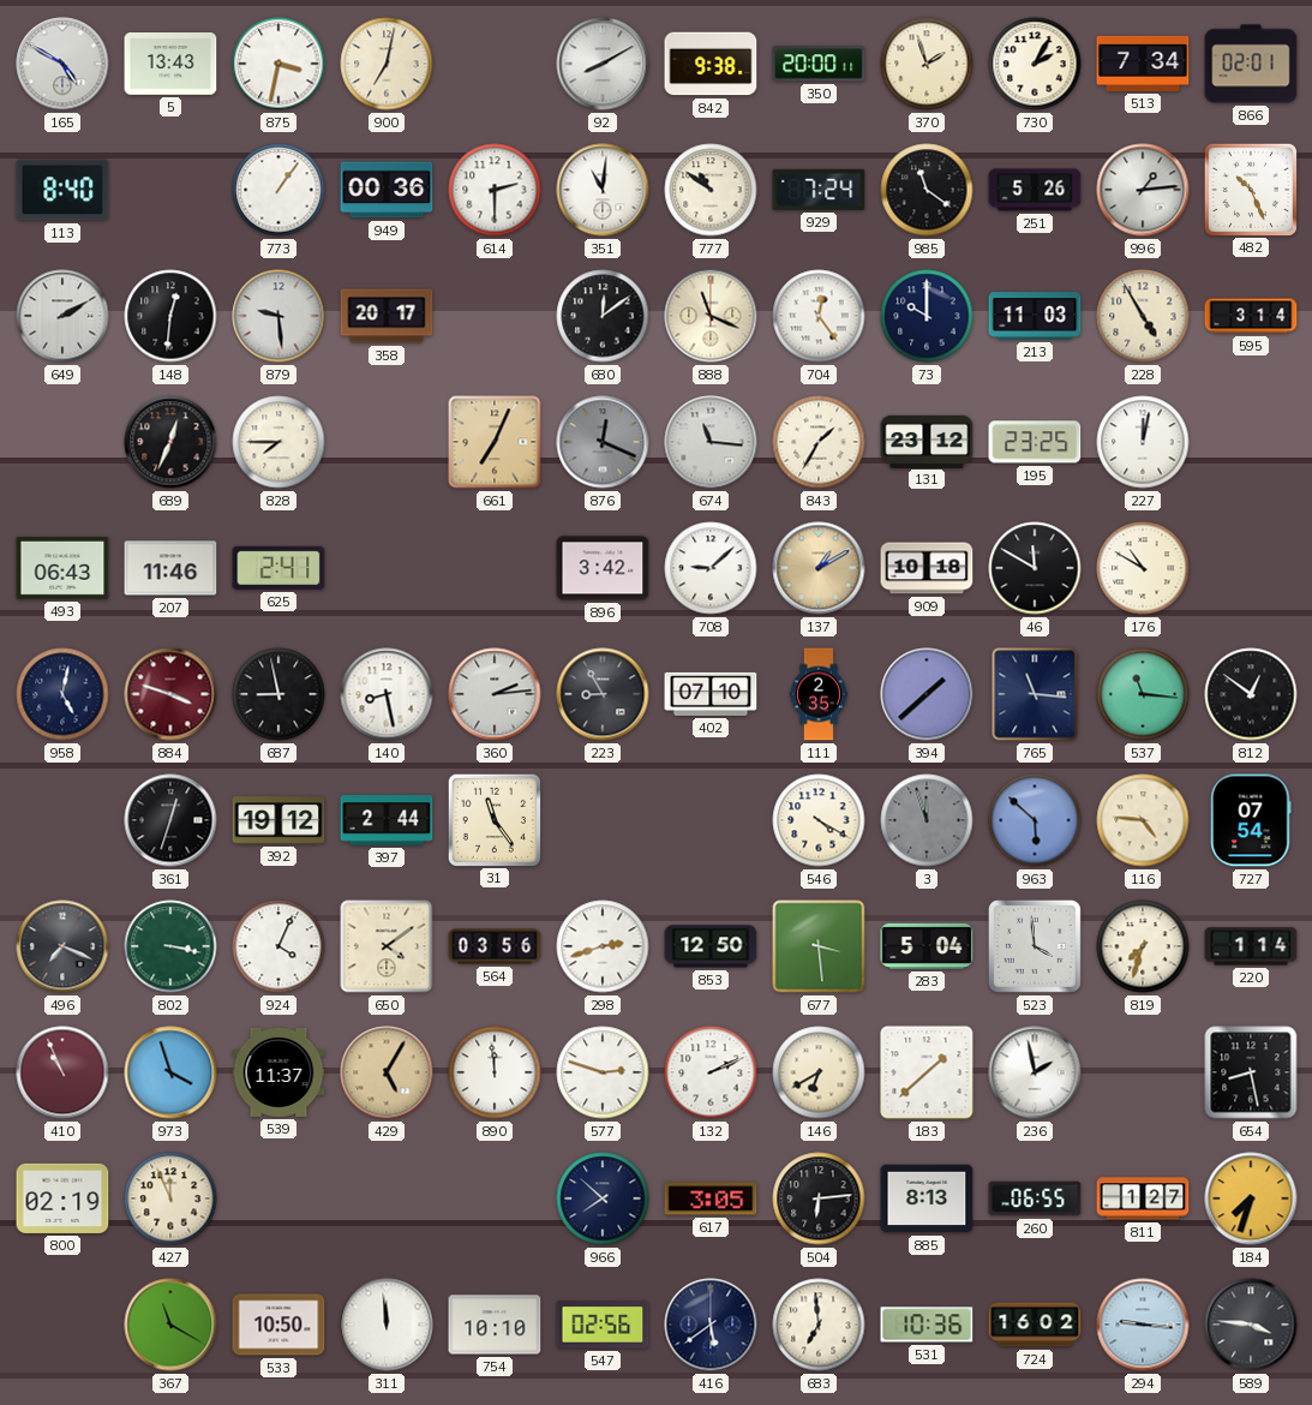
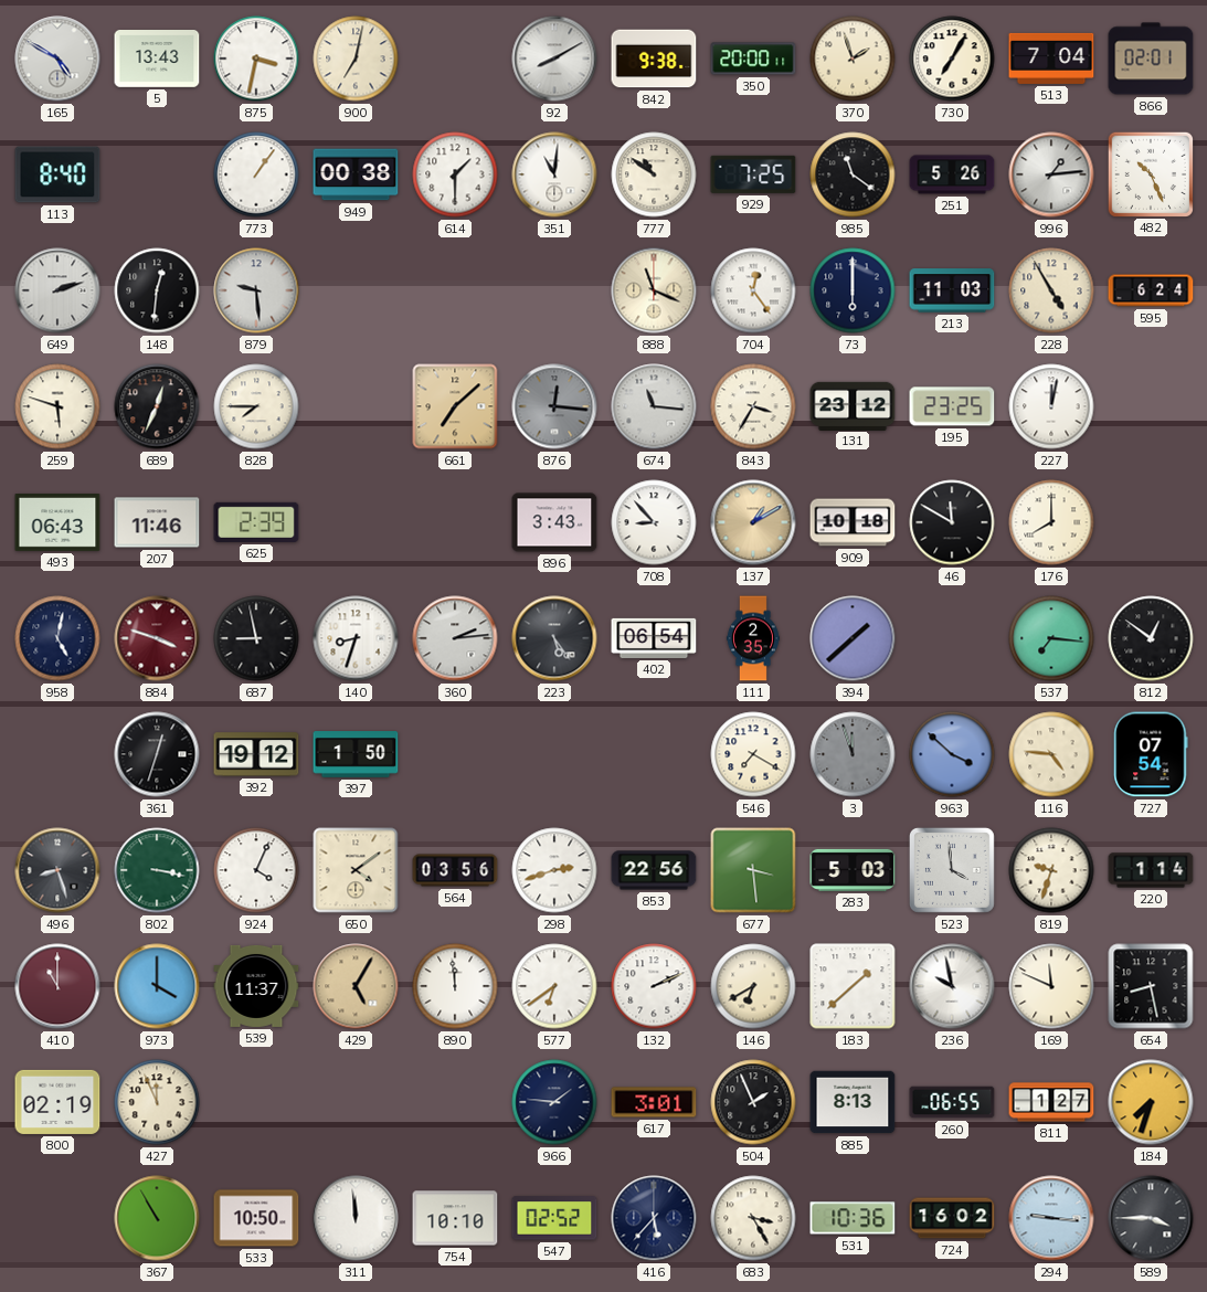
730: 2:05 -> 7:05 (952, 59)
513: 7:34 -> 7:04 (1051, 59)
949: 00:36 -> 00:38 (356, 174)
614: 2:30 -> 1:30 (455, 174)
929: 7:24 -> 7:25 (753, 174)
649: 2:10 -> 2:12 (57, 290)
358: 20:17 -> none (387, 316)
680: 12:09 -> none (603, 316)
73: 10:00 -> 6:00 (853, 290)
595: 3:14 -> 6:24 (1151, 290)
259: none -> 5:48 (57, 406)
661: 7:04 -> 7:08 (455, 406)
876: 12:19 -> 12:16 (554, 406)
843: 1:35 -> 3:35 (753, 406)
625: 2:41 -> 2:39 (256, 522)
896: 3:42 -> 3:43 (554, 522)
708: 9:08 -> 8:53 (654, 522)
176: 10:50 -> 8:00 (1051, 522)
140: 8:28 -> 8:33 (356, 638)
223: 8:55 -> 5:24 (554, 638)
402: 07:10 -> 06:54 (654, 638)
765: 11:16 -> none (1035, 694)
537: 11:16 -> 7:16 (1051, 638)
397: 2:44 -> 1:50 (356, 754)
31: 11:24 -> none (493, 819)
546: 4:20 -> 7:20 (753, 754)
963: 5:52 -> 3:52 (952, 754)
496: 7:19 -> 8:27 (57, 870)
853: 12:50 -> 22:56 (654, 870)
283: 5:04 -> 5:03 (853, 870)
819: 7:33 -> 9:33 (1051, 870)
410: 10:56 -> 11:00 (57, 986)
973: 3:57 -> 4:00 (157, 986)
577: 2:48 -> 6:39 (554, 986)
236: 1:58 -> 9:58 (952, 986)
169: none -> 11:49 (1051, 986)
966: 7:52 -> 1:46 (554, 1102)
617: 3:05 -> 3:01 (654, 1102)
504: 6:14 -> 1:56 (753, 1102)
367: 11:20 -> 10:55 (157, 1218)
547: 02:56 -> 02:52 (554, 1218)
416: 5:39 -> 5:37 (654, 1218)
683: 6:59 -> 3:25 (753, 1218)
589: 3:46 -> 3:45 (1151, 1218)
